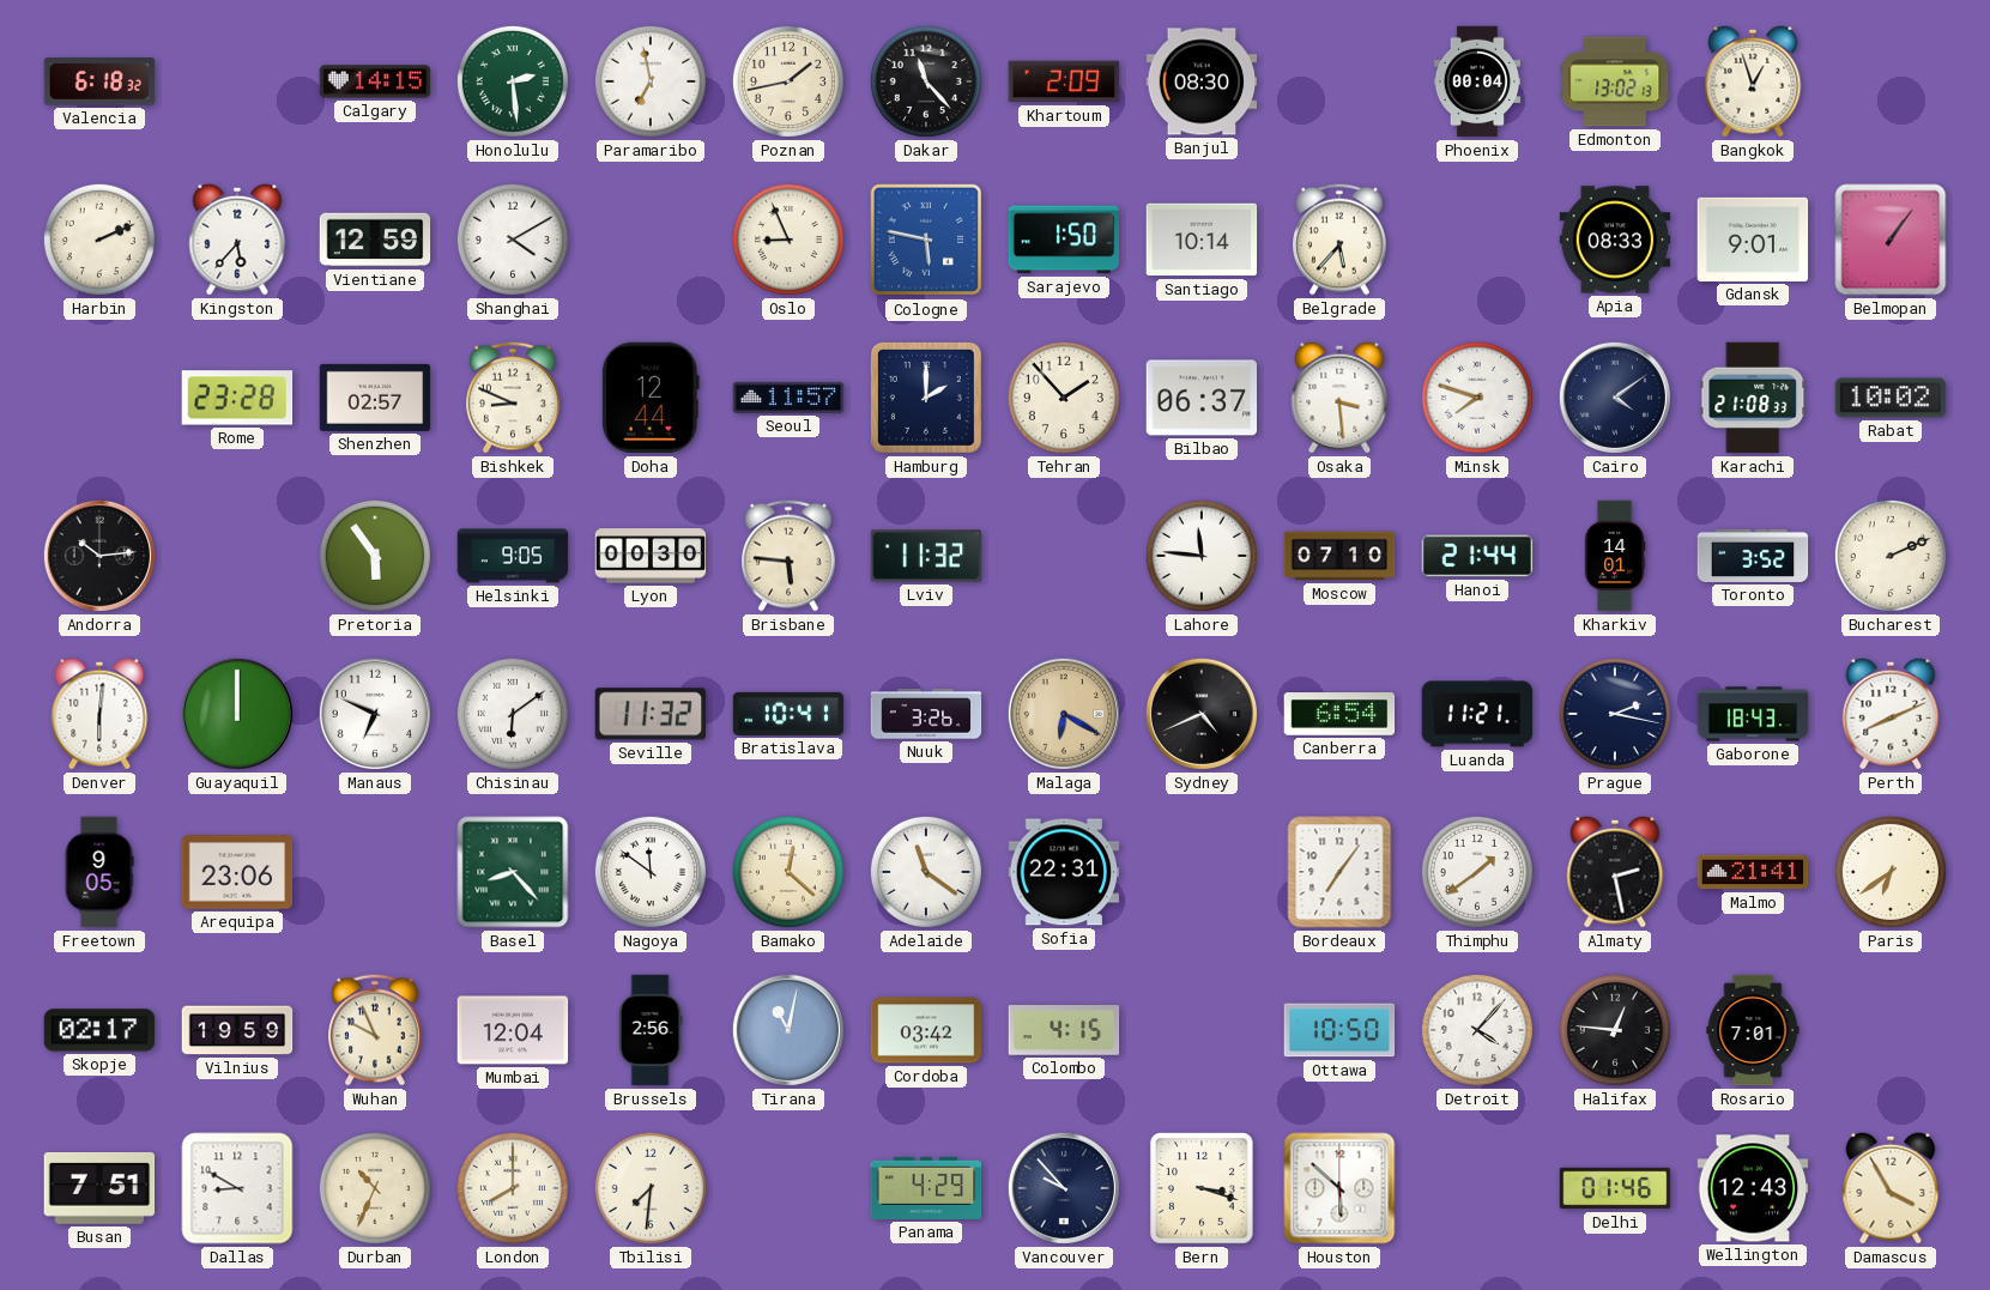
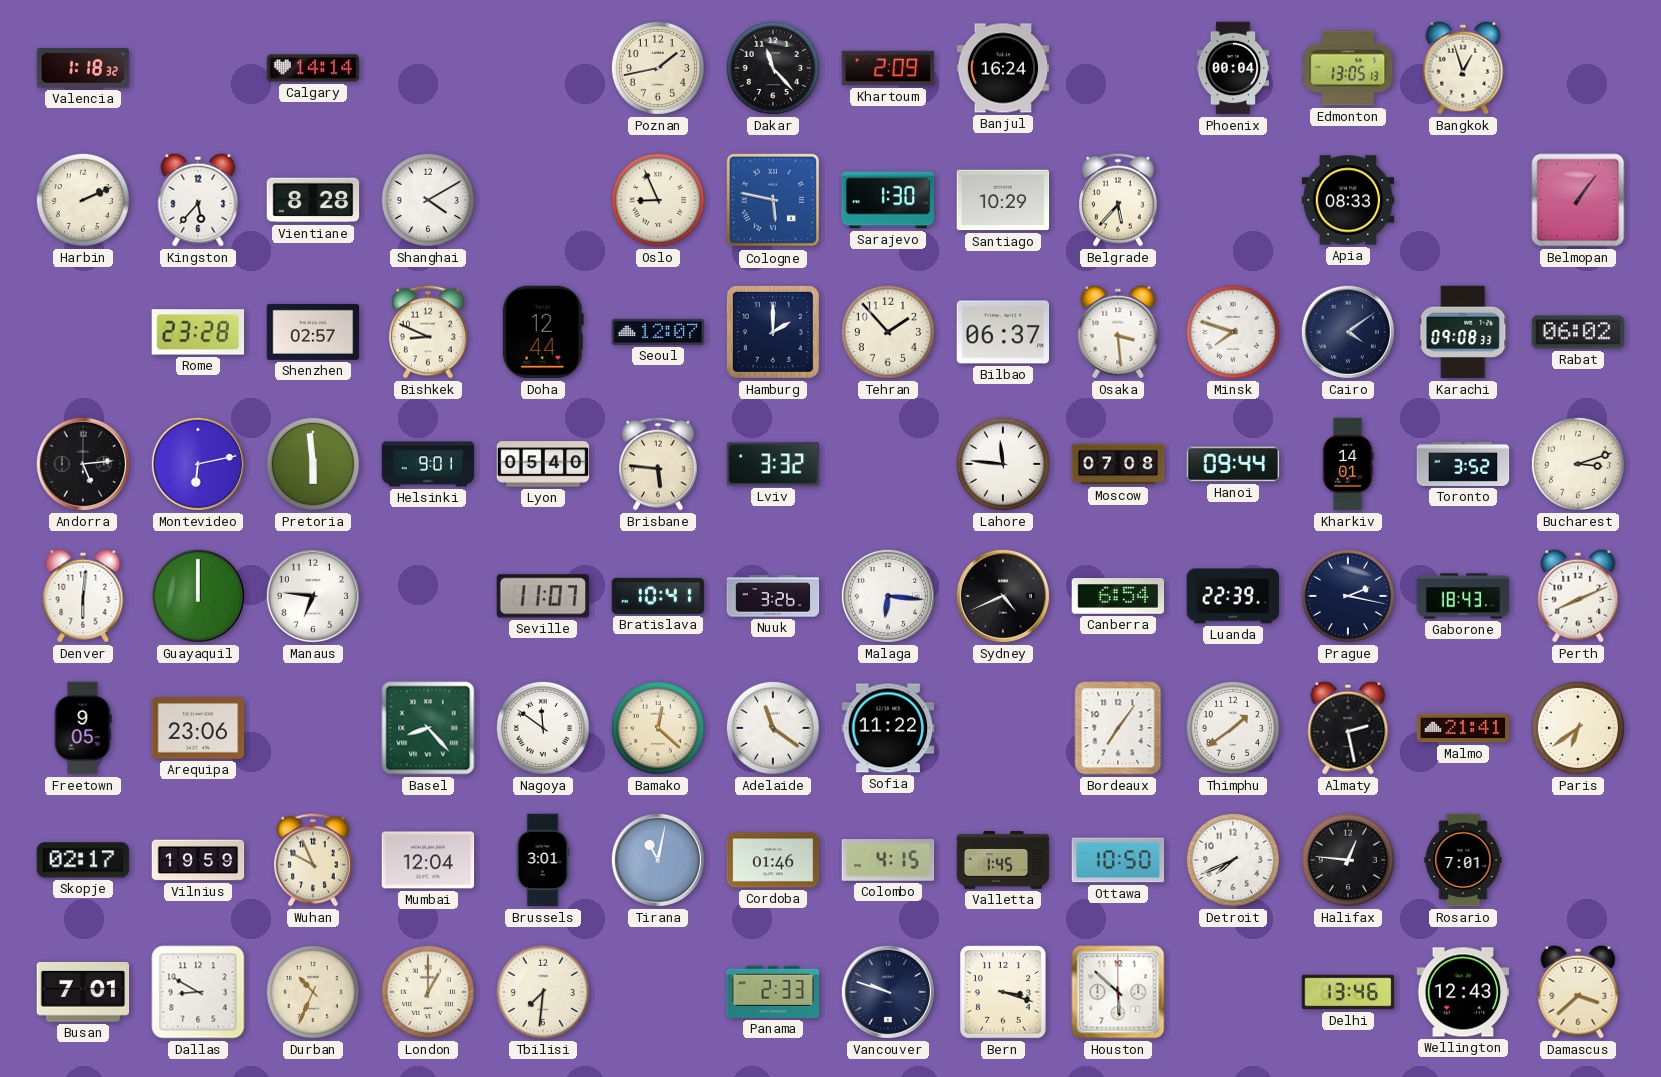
Valencia: 6:18 -> 1:18 (83, 68)
Calgary: 14:15 -> 14:14 (313, 68)
Honolulu: 2:29 -> none (513, 81)
Paramaribo: 6:58 -> none (651, 81)
Banjul: 08:30 -> 16:24 (1003, 68)
Edmonton: 13:02 -> 13:05 (1348, 68)
Vientiane: 12:59 -> 8:28 (313, 200)
Sarajevo: 1:50 -> 1:30 (888, 200)
Santiago: 10:14 -> 10:29 (1003, 200)
Gdansk: 9:01 -> none (1753, 240)
Seoul: 11:57 -> 12:07 (658, 332)
Karachi: 21:08 -> 09:08 (1463, 332)
Rabat: 10:02 -> 06:02 (1578, 332)
Andorra: 10:14 -> 5:14 (83, 464)
Montevideo: none -> 6:13 (198, 464)
Pretoria: 5:54 -> 5:59 (313, 464)
Helsinki: 9:05 -> 9:01 (428, 464)
Lyon: 00:30 -> 05:40 (543, 464)
Lviv: 11:32 -> 3:32 (773, 464)
Moscow: 07:10 -> 07:08 (1118, 464)
Hanoi: 21:44 -> 09:44 (1233, 464)
Bucharest: 2:11 -> 3:12 (1578, 464)
Manaus: 6:49 -> 6:46 (313, 596)
Chisinau: 6:09 -> none (513, 714)
Seville: 11:32 -> 11:07 (542, 596)
Malaga: 6:20 -> 6:16 (888, 596)
Malaga dial: champagne -> white (888, 596)
Luanda: 11:21 -> 22:39 (1233, 596)
Sofia: 22:31 -> 11:22 (888, 728)
Brussels: 2:56 -> 3:01 (543, 860)
Cordoba: 03:42 -> 01:46 (773, 860)
Valletta: none -> 1:45 (1003, 861)
Detroit: 4:07 -> 7:41 (1233, 860)
Busan: 7:51 -> 7:01 (83, 992)
London: 8:00 -> 1:00 (428, 992)
Panama: 4:29 -> 2:33 (773, 992)
Vancouver: 9:53 -> 9:48 (888, 992)
Delhi: 01:46 -> 13:46 (1348, 992)
Damascus: 3:55 -> 3:38 (1578, 992)
